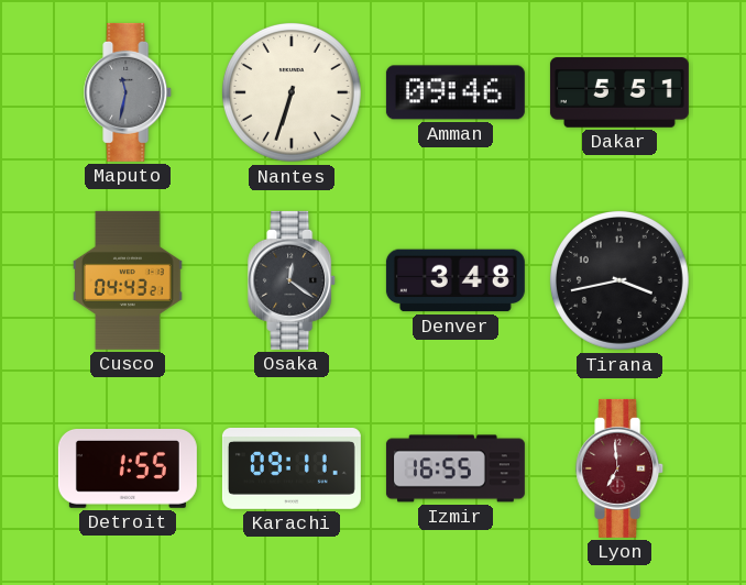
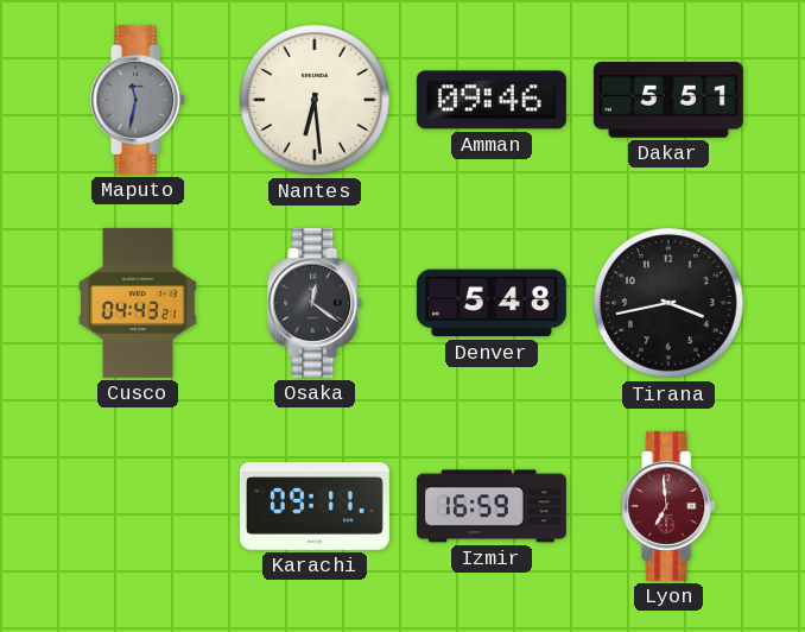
Nantes: 6:33 -> 6:29 (315, 100)
Denver: 3:48 -> 5:48 (492, 303)
Detroit: 1:55 -> none (128, 470)
Izmir: 16:55 -> 16:59 (492, 506)
